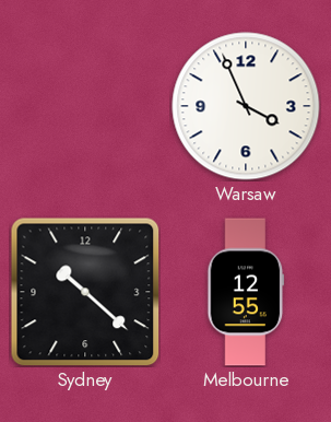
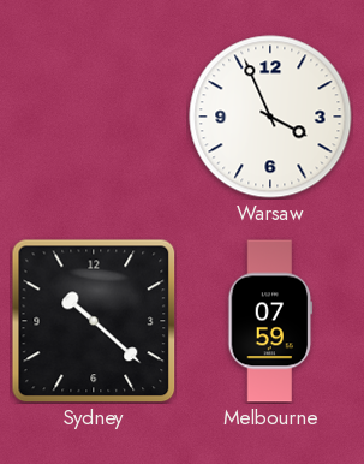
Melbourne: 12:55 -> 07:59 (270, 321)
